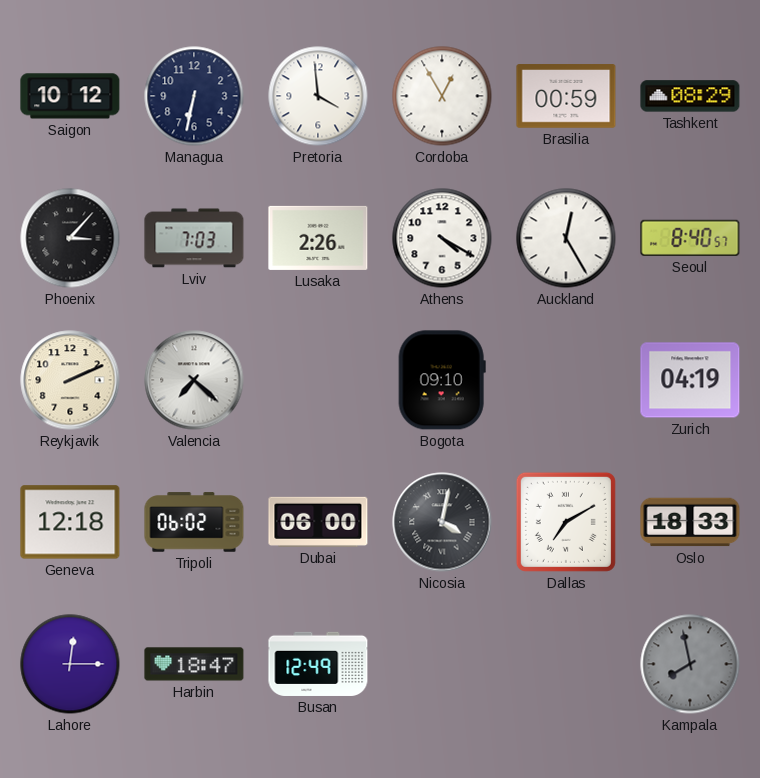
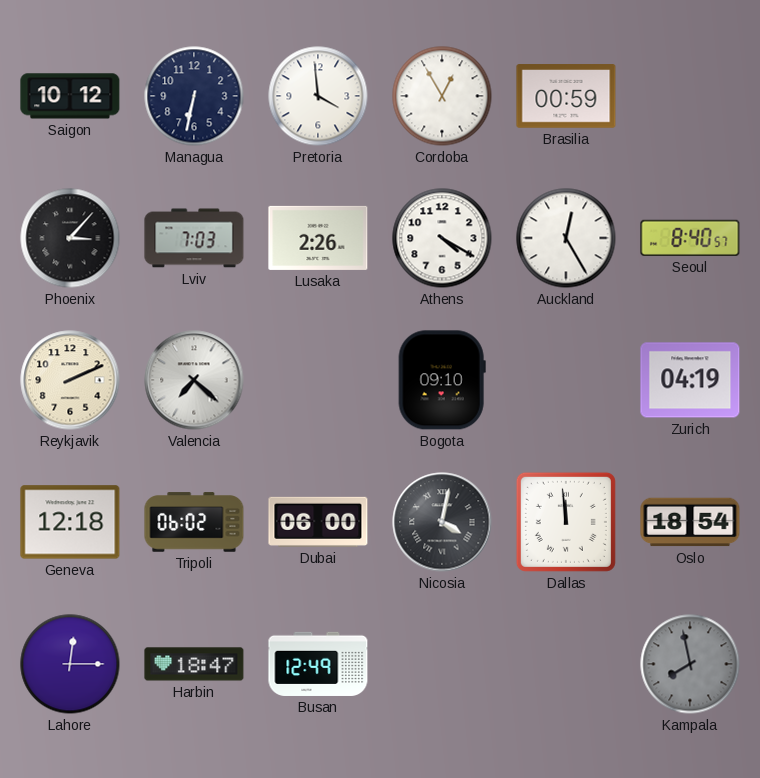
Tashkent: 08:29 -> none (690, 96)
Dallas: 7:10 -> 11:59 (566, 522)
Oslo: 18:33 -> 18:54 (690, 522)
